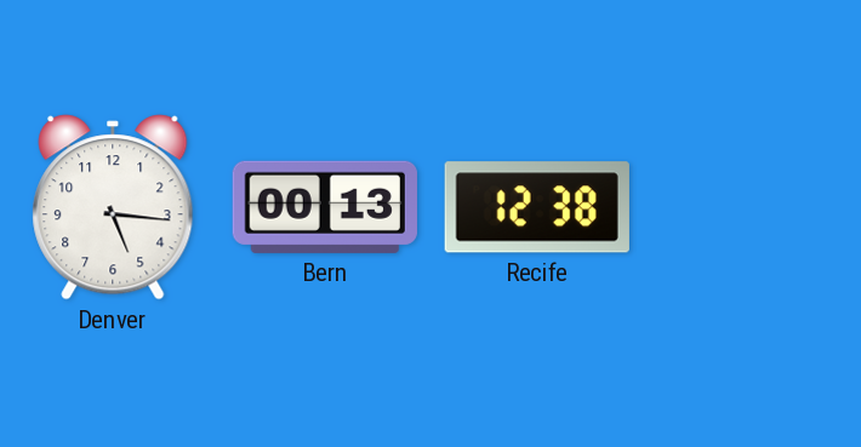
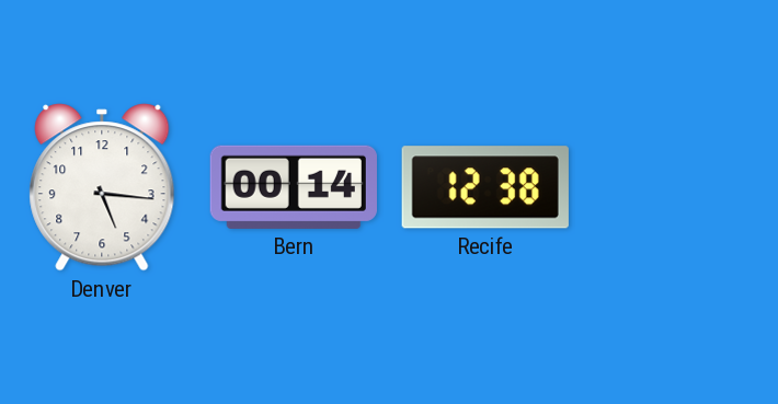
Bern: 00:13 -> 00:14 (294, 187)
